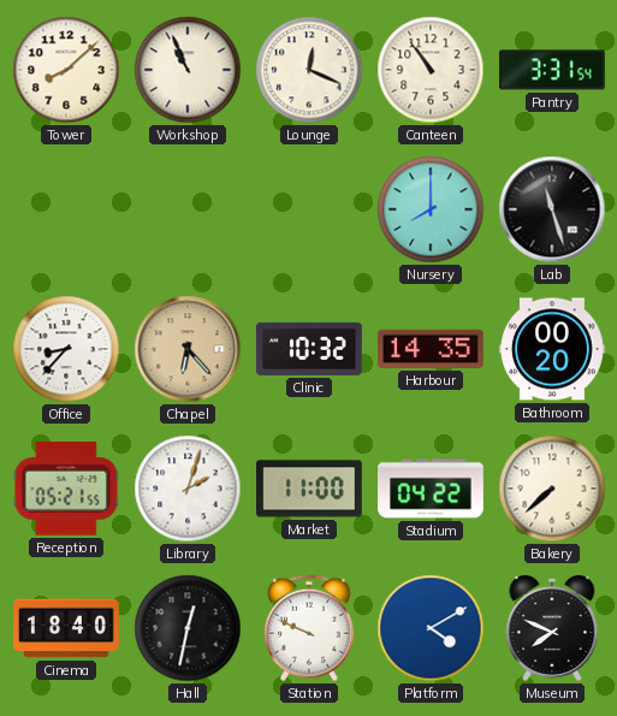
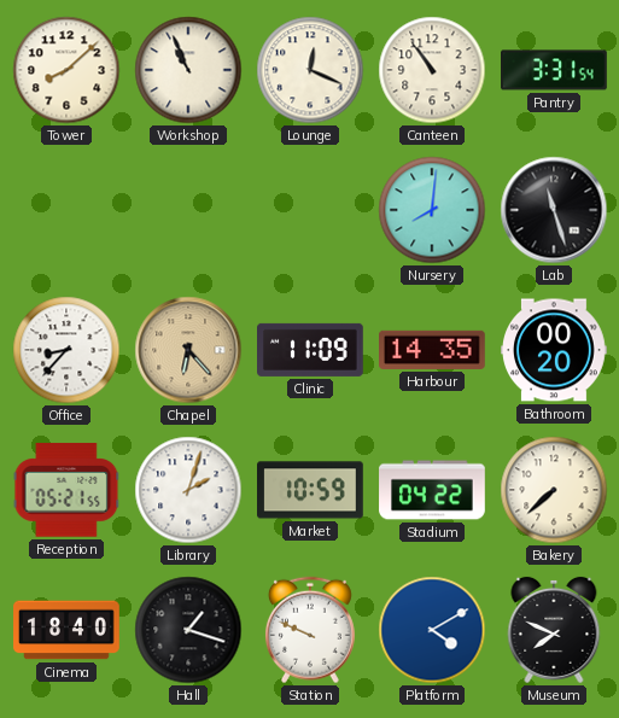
Nursery: 8:00 -> 8:01 (432, 210)
Clinic: 10:32 -> 11:09 (311, 350)
Market: 11:00 -> 10:59 (311, 490)
Hall: 12:32 -> 1:18 (188, 630)
